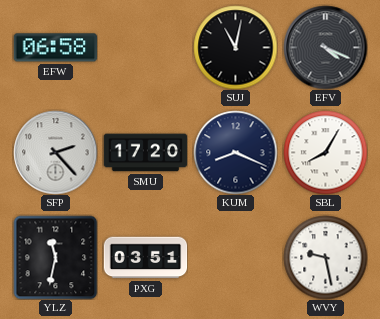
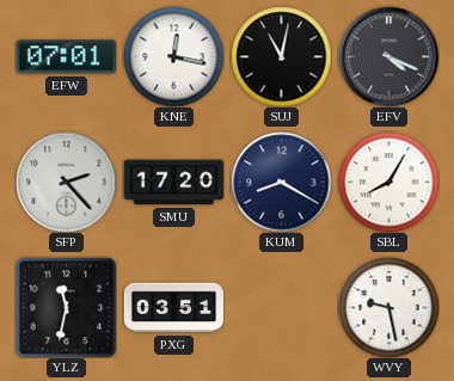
EFW: 06:58 -> 07:01 (66, 57)
KNE: none -> 12:17 (173, 56)
KUM: 8:19 -> 8:20 (281, 182)
